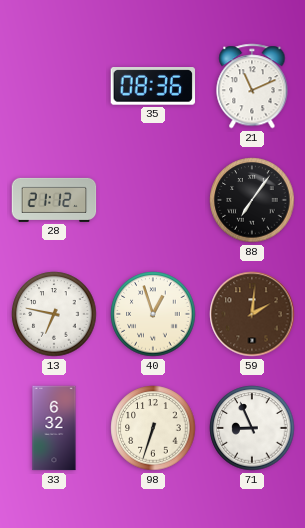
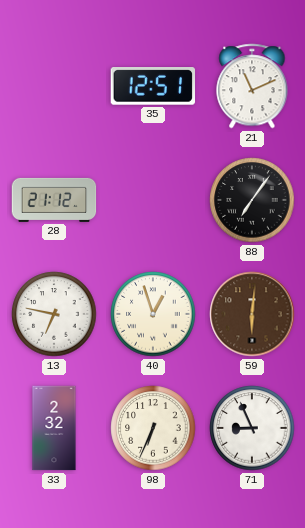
35: 08:36 -> 12:51 (153, 87)
59: 2:01 -> 6:01 (252, 314)
33: 6:32 -> 2:32 (54, 428)
98: 6:33 -> 6:34 (153, 428)
